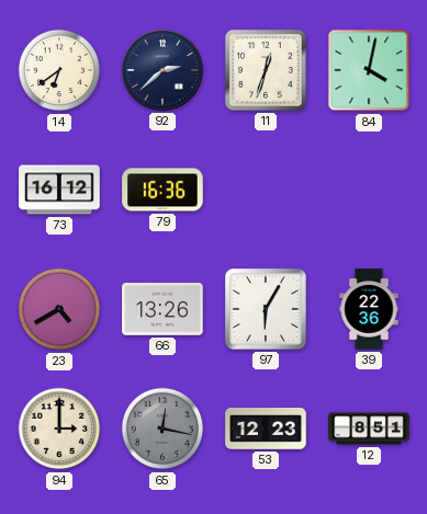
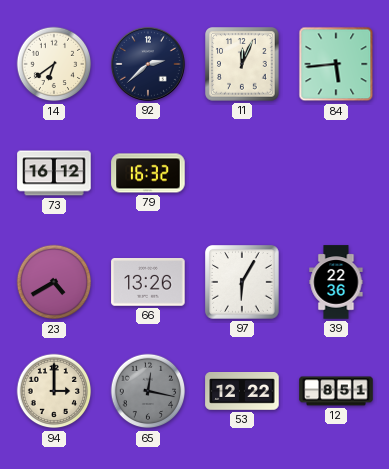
11: 12:33 -> 12:04 (242, 64)
84: 4:02 -> 5:44 (336, 64)
79: 16:36 -> 16:32 (148, 173)
53: 12:23 -> 12:22 (242, 392)
